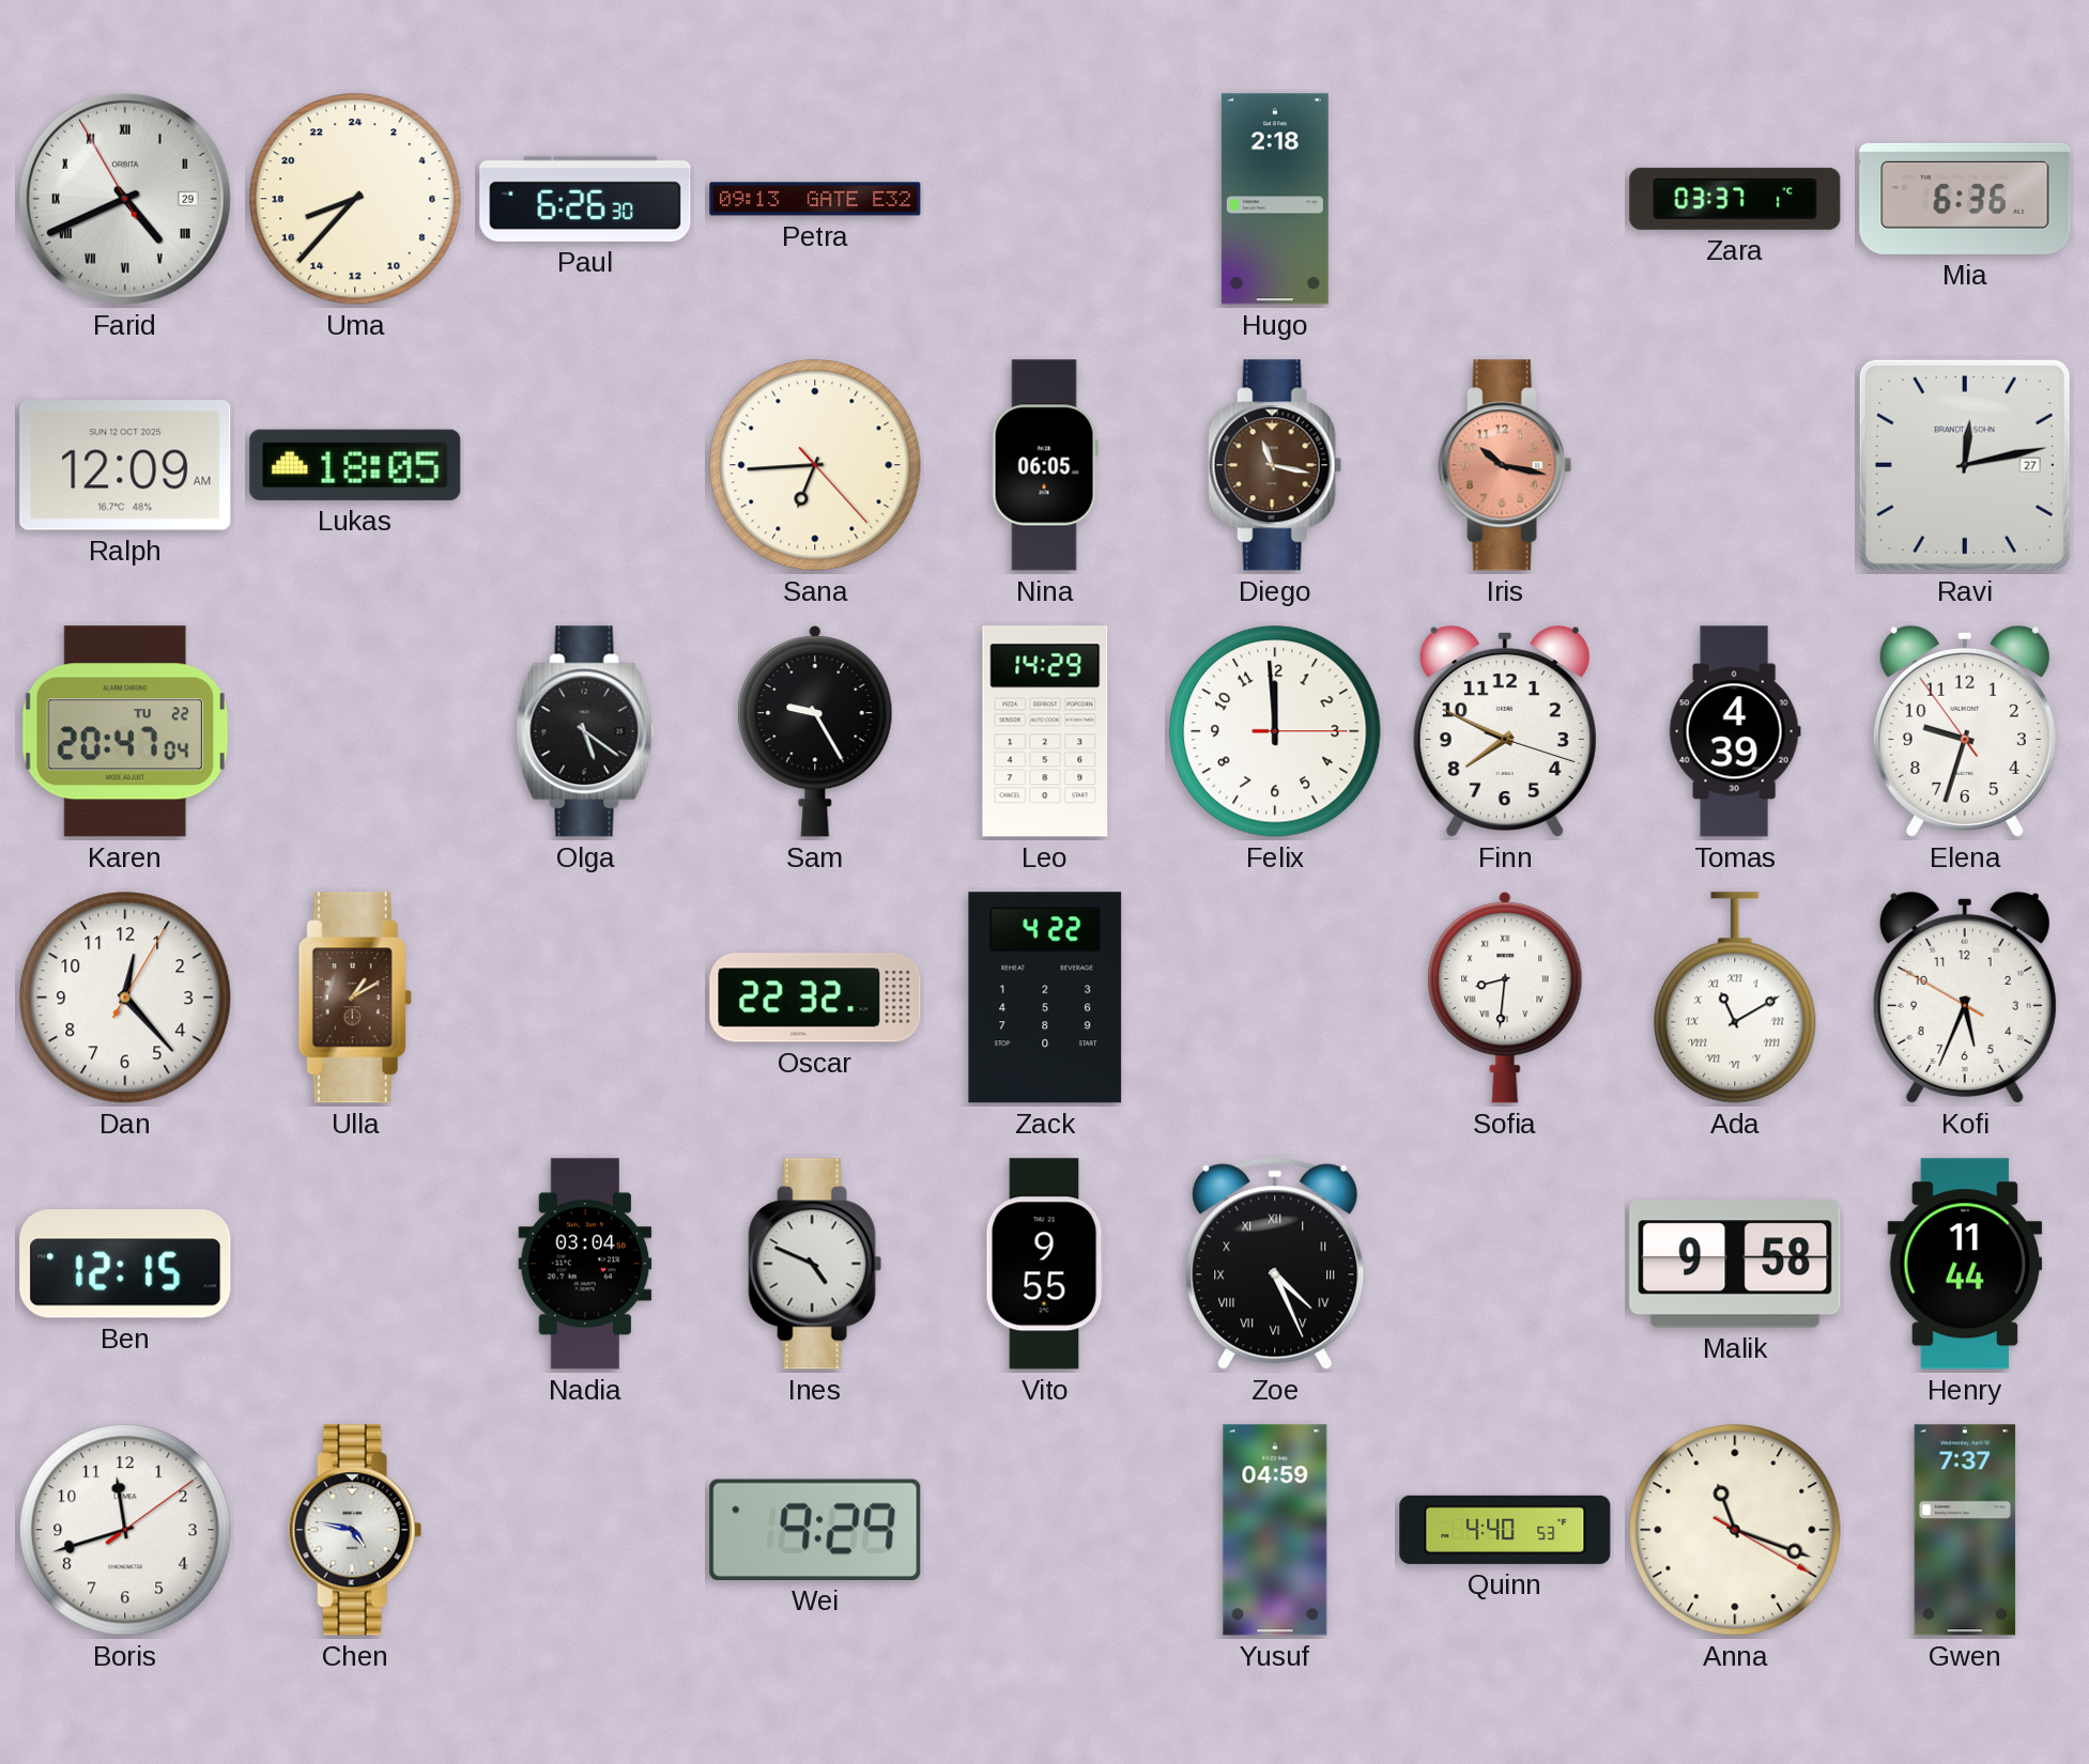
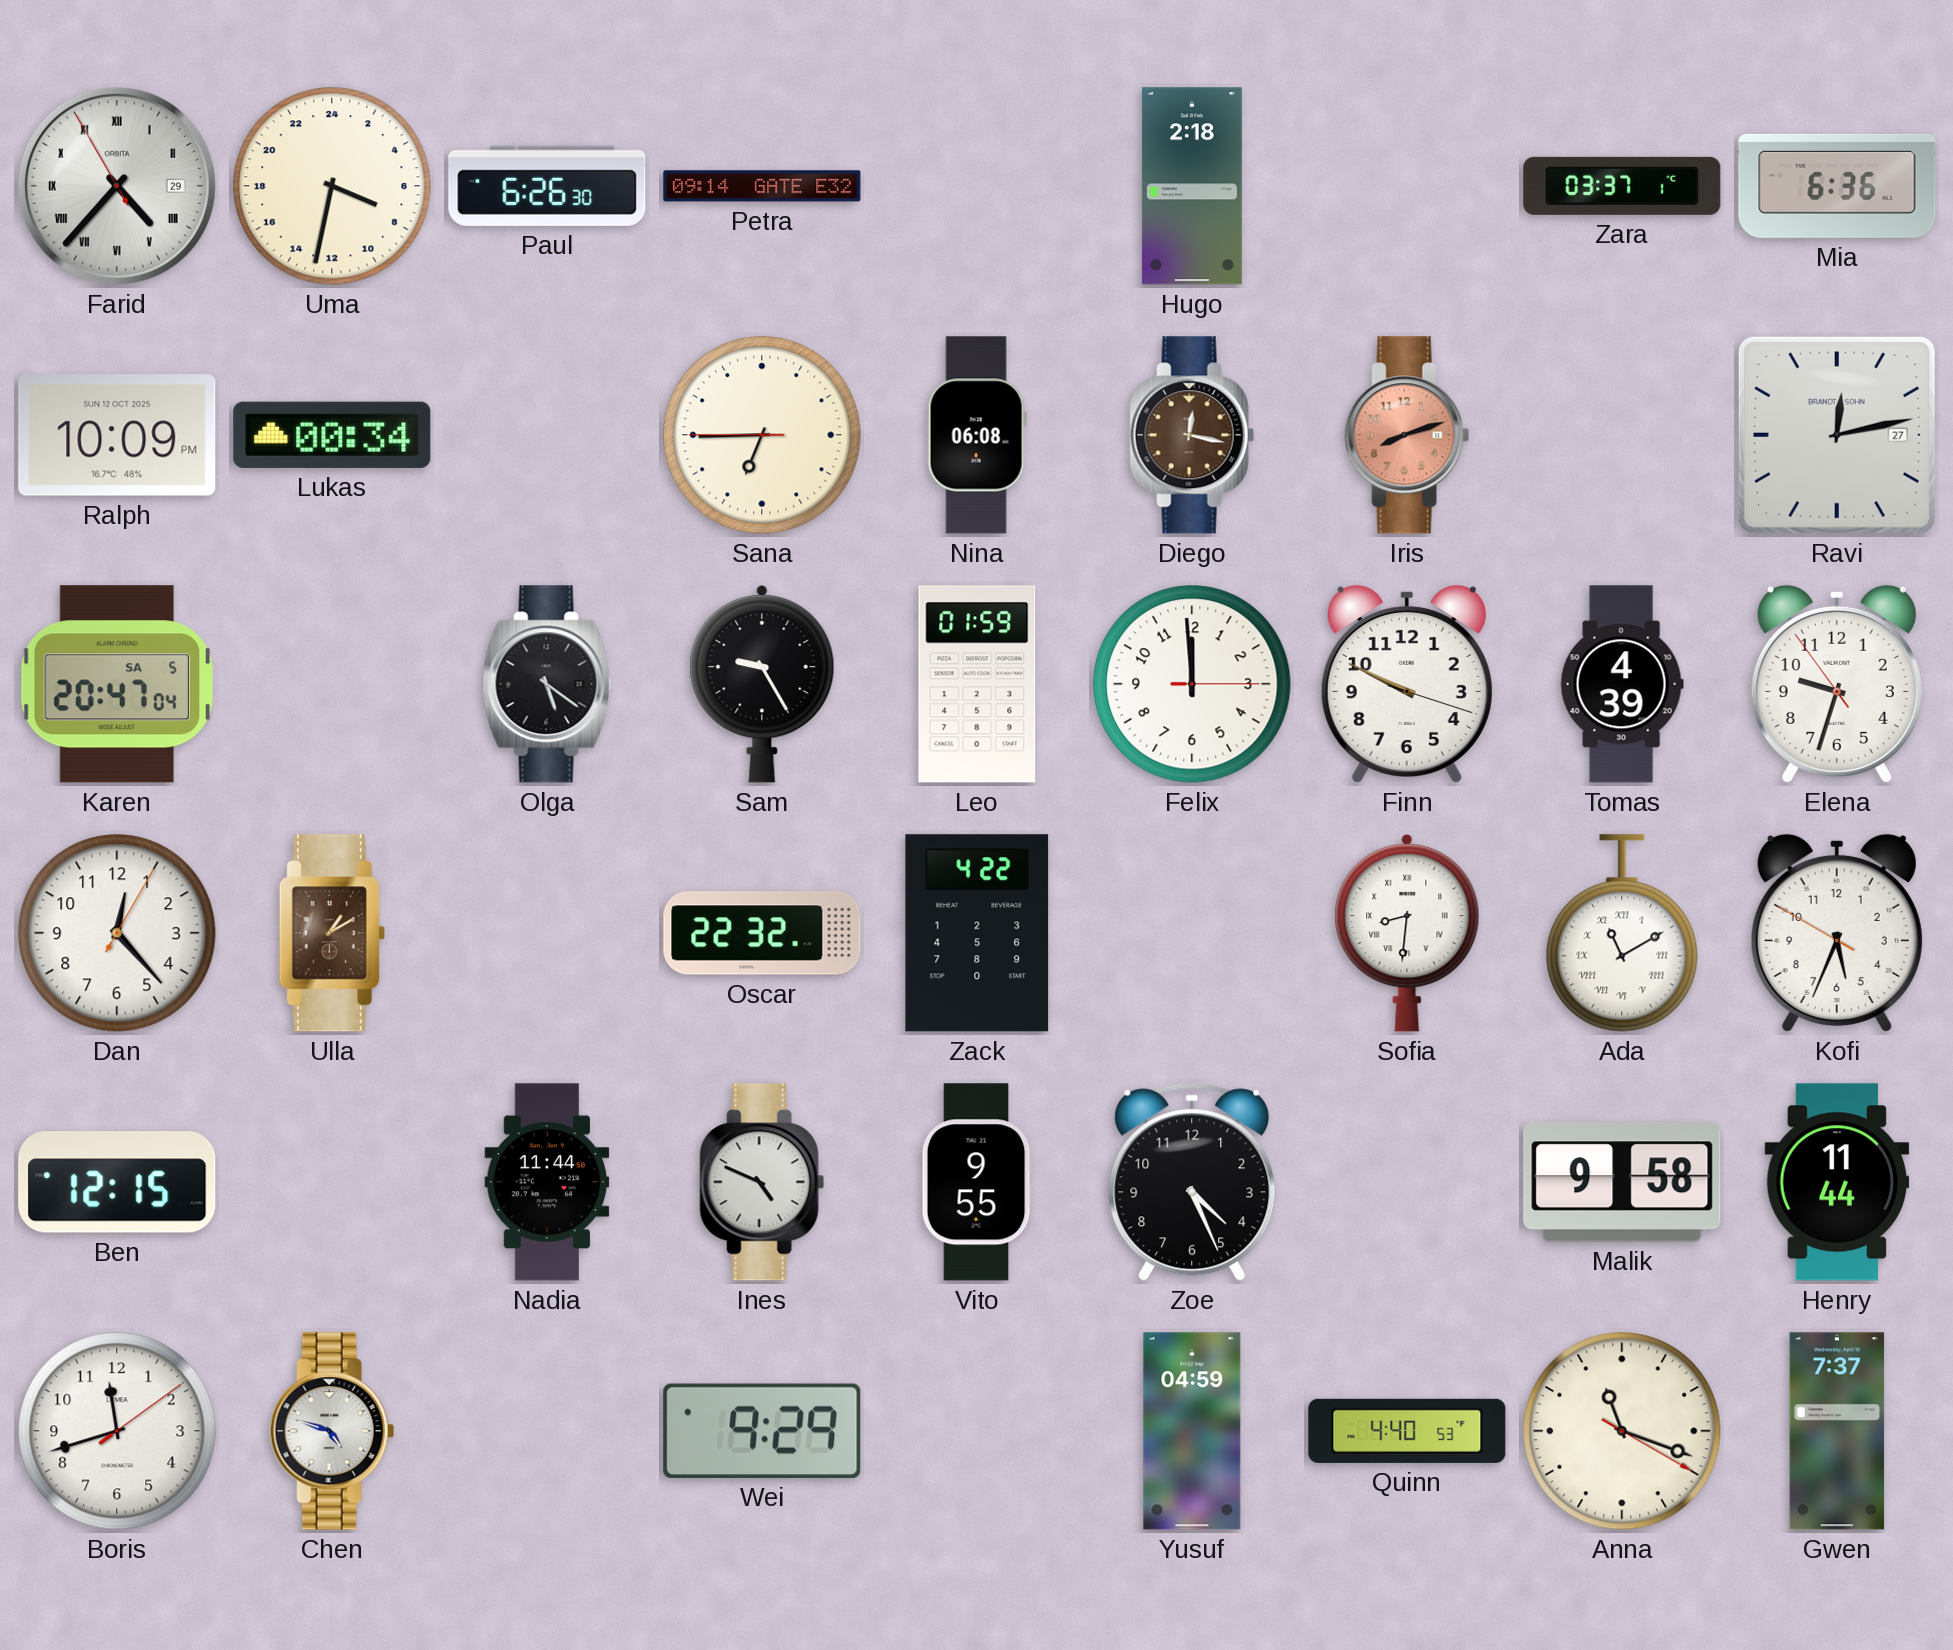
Farid: 4:40 -> 4:36 (117, 186)
Uma: 16:37 -> 7:32 (332, 186)
Petra: 09:13 -> 09:14 (762, 186)
Ralph: 12:09 -> 10:09 (117, 435)
Lukas: 18:05 -> 00:34 (332, 435)
Sana: 6:44:23 -> 6:44:45 (762, 435)
Nina: 06:05 -> 06:08 (977, 435)
Diego: 11:17 -> 12:17 (1192, 435)
Iris: 10:17 -> 8:12 (1407, 435)
Karen date: TU 22 -> SA 5 (116, 684)
Leo: 14:29 -> 01:59 (977, 684)
Finn: 7:49 -> 9:49 (1407, 684)
Nadia: 03:04 -> 11:44 (547, 1182)
Zoe numerals: Roman -> Arabic (1192, 1182)
Chen: 4:47 -> 4:48 (332, 1431)
